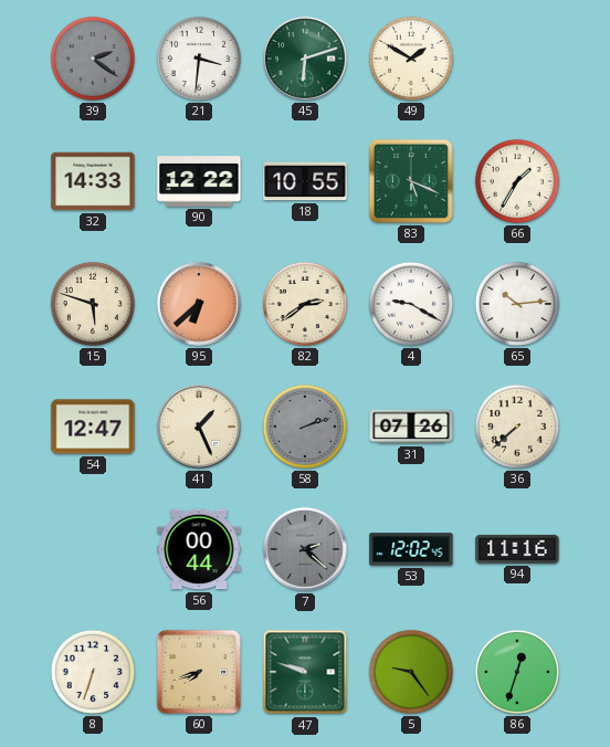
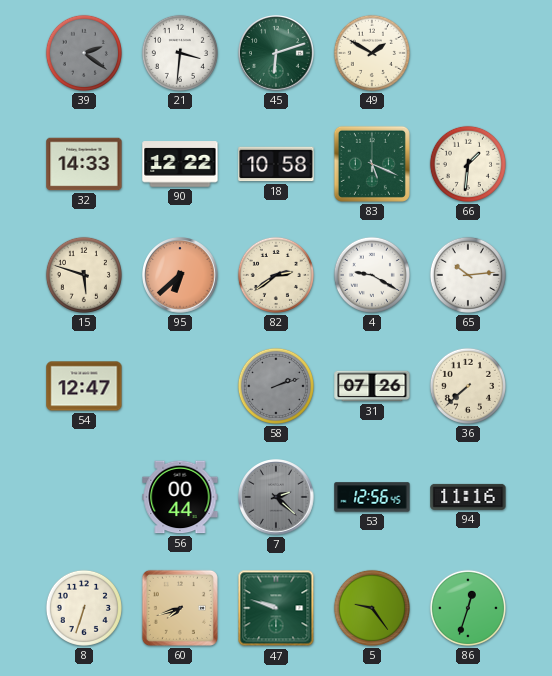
18: 10:55 -> 10:58 (276, 164)
66: 1:35 -> 1:31 (468, 164)
41: 1:26 -> none (199, 427)
53: 12:02 -> 12:56 (372, 497)
